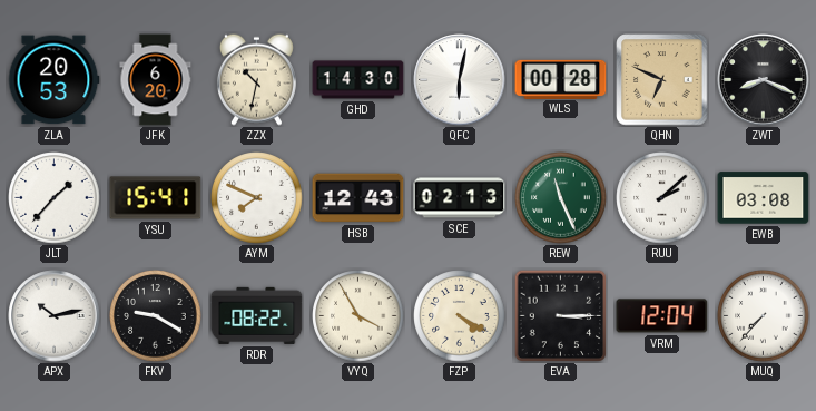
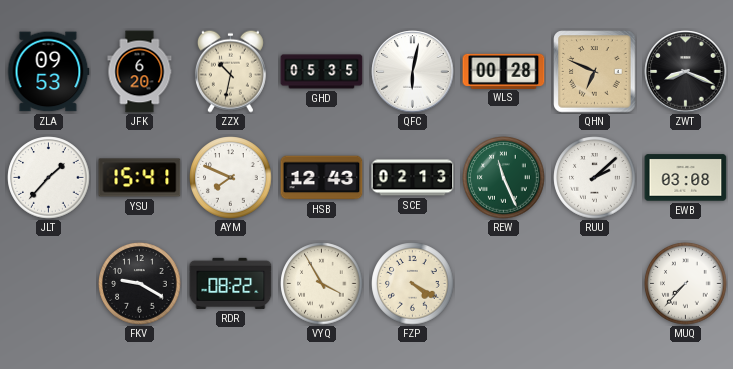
ZLA: 20:53 -> 09:53 (48, 72)
GHD: 14:30 -> 05:35 (322, 72)
APX: 10:13 -> none (55, 316)
EVA: 3:15 -> none (560, 315)
VRM: 12:04 -> none (662, 316)
